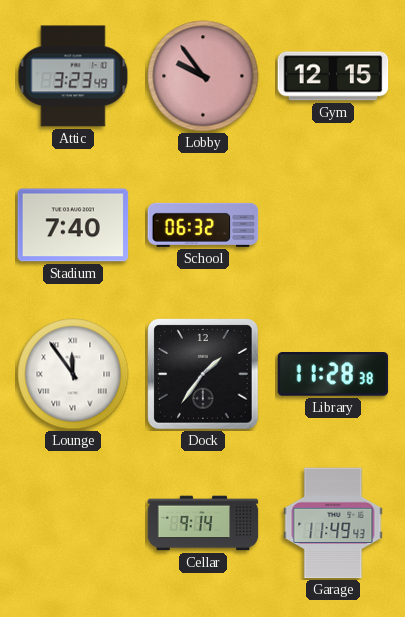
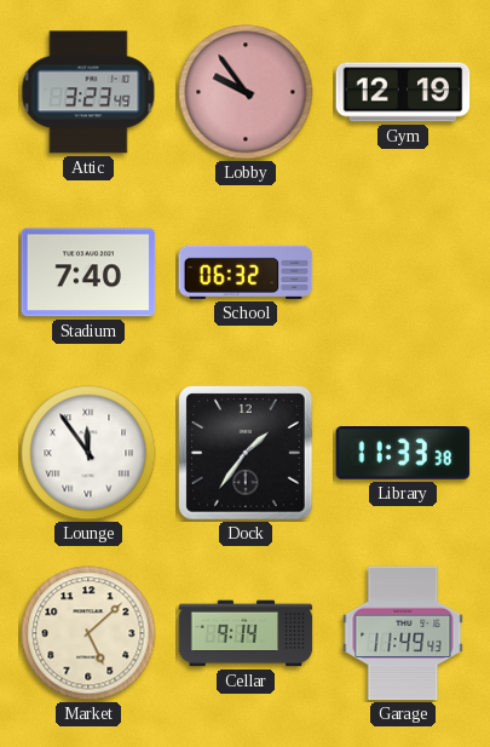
Gym: 12:15 -> 12:19 (403, 92)
Library: 11:28 -> 11:33 (403, 454)
Market: none -> 5:08 (88, 633)
